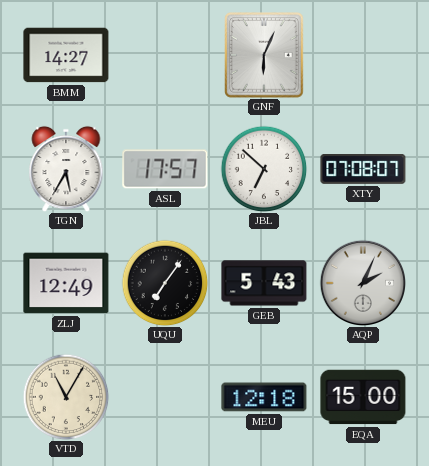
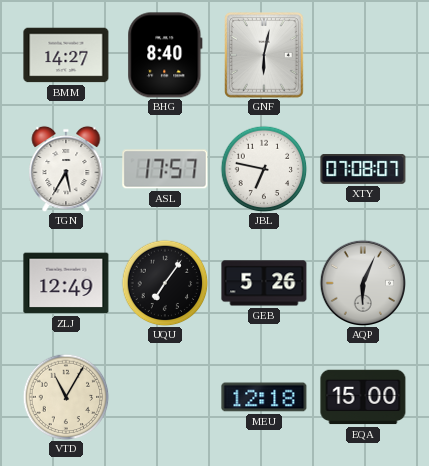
BHG: none -> 8:40 (165, 55)
GNF: 6:04 -> 6:02 (265, 56)
JBL: 6:52 -> 6:47 (264, 169)
GEB: 5:43 -> 5:26 (264, 283)
AQP: 2:04 -> 6:04 (362, 282)
